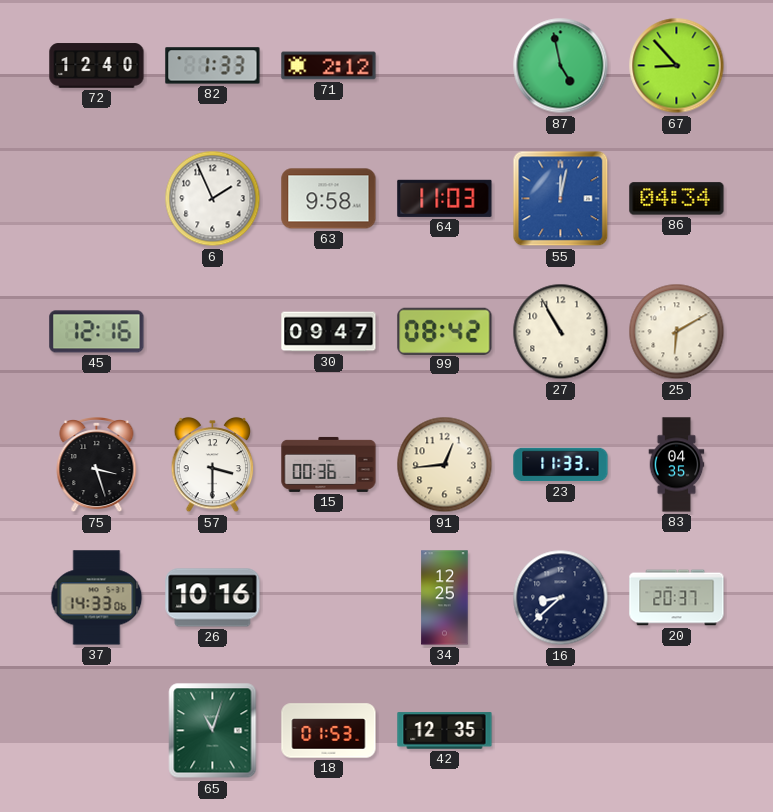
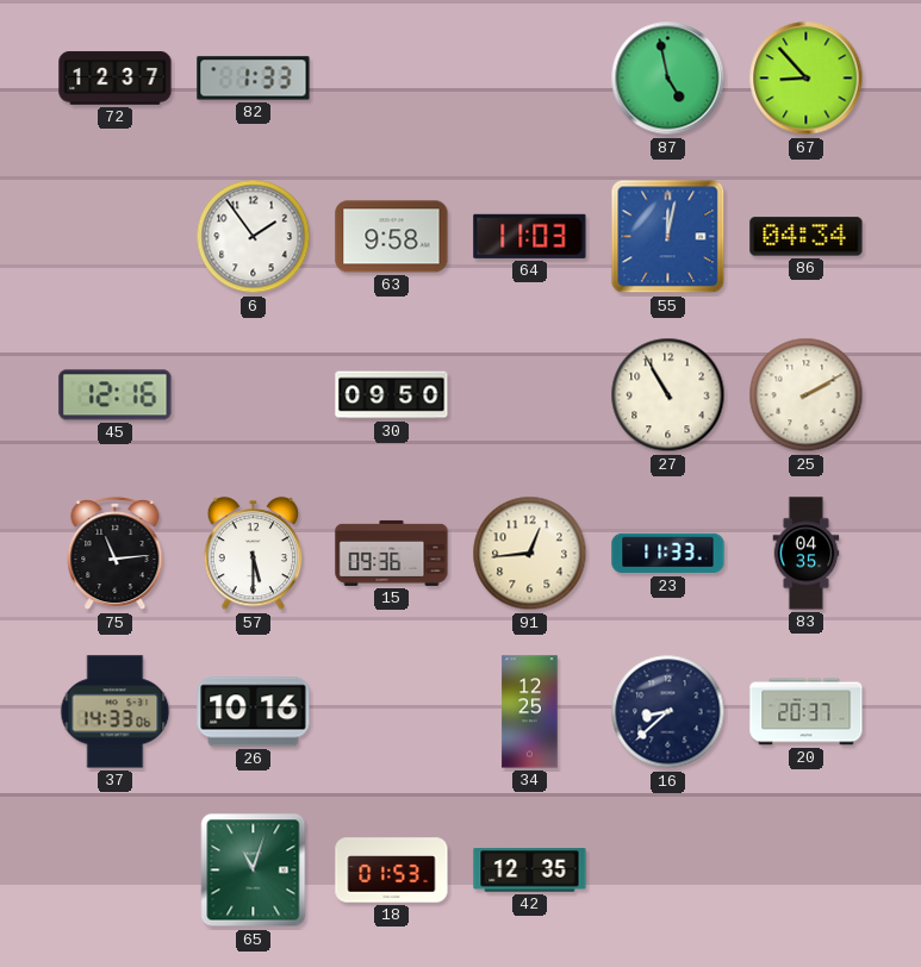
72: 12:40 -> 12:37 (116, 79)
71: 2:12 -> none (329, 66)
6: 1:56 -> 1:54 (254, 237)
30: 09:47 -> 09:50 (392, 395)
99: 08:42 -> none (445, 331)
25: 6:10 -> 2:10 (807, 395)
75: 3:27 -> 11:14 (116, 555)
57: 3:30 -> 5:30 (254, 554)
15: 00:36 -> 09:36 (392, 553)
